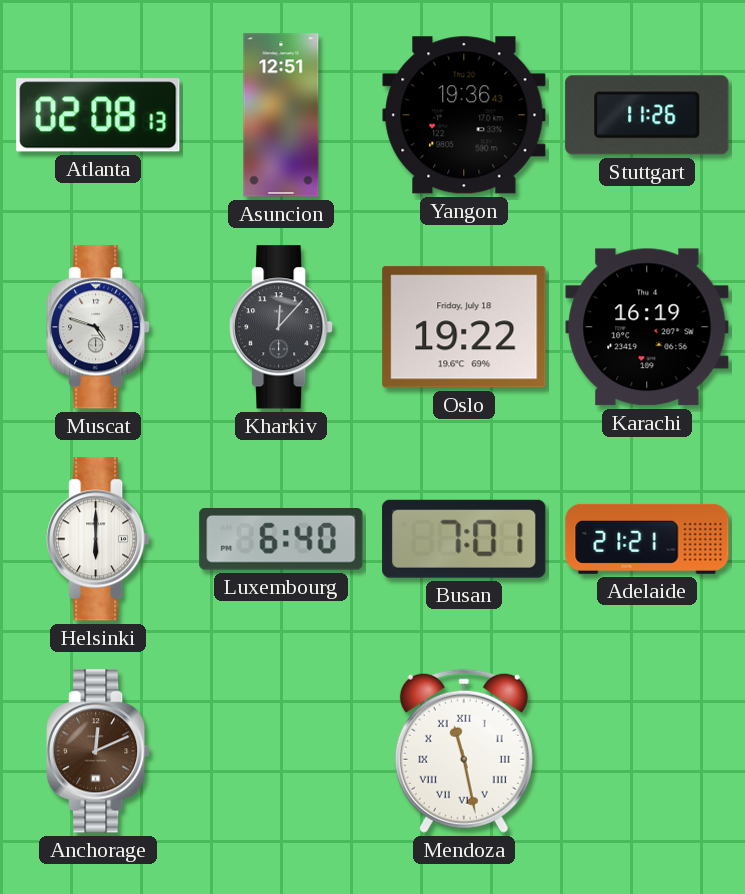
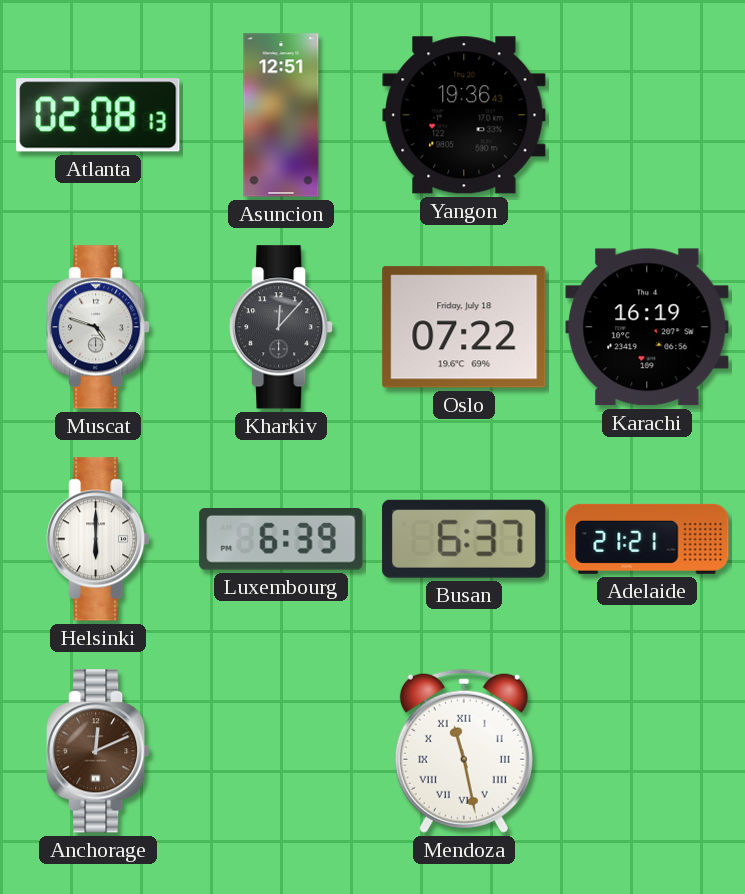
Stuttgart: 11:26 -> none (647, 115)
Oslo: 19:22 -> 07:22 (464, 327)
Luxembourg: 6:40 -> 6:39 (281, 540)
Busan: 7:01 -> 6:37 (464, 539)
